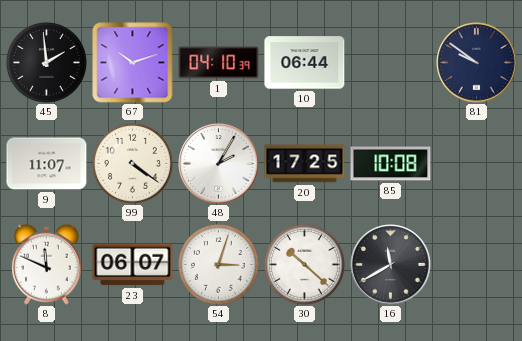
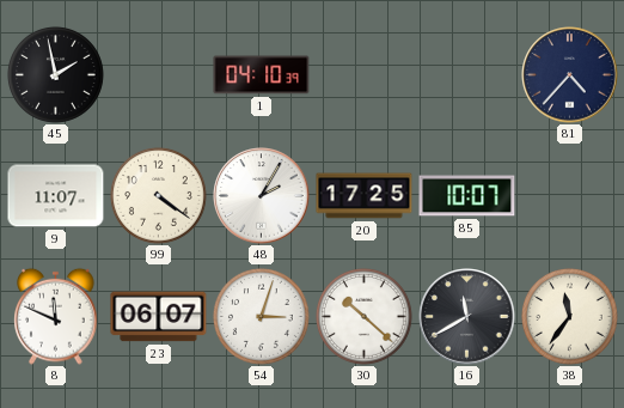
45: 1:59 -> 1:58 (55, 74)
67: 10:12 -> none (133, 63)
10: 06:44 -> none (305, 63)
81: 9:51 -> 4:37 (570, 75)
85: 10:08 -> 10:07 (467, 196)
38: none -> 11:36 (569, 316)
